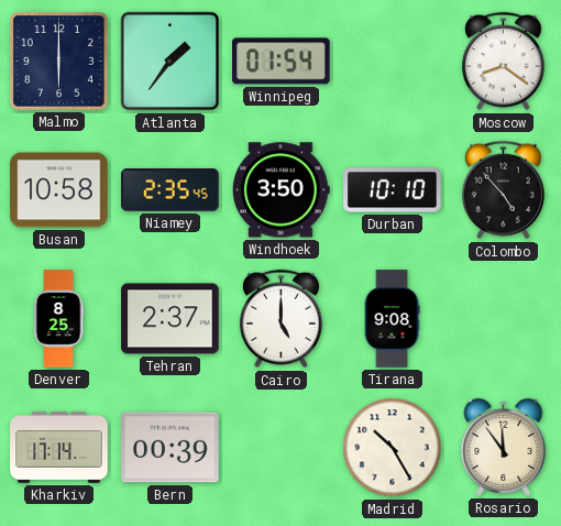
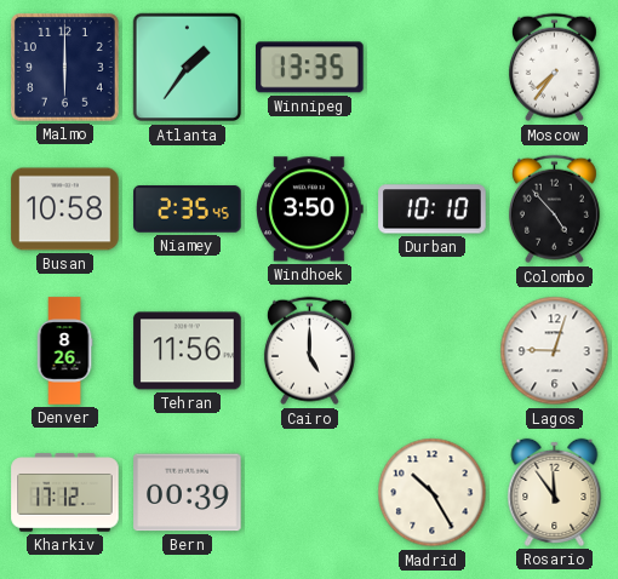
Winnipeg: 01:54 -> 13:35 (310, 68)
Moscow: 8:21 -> 7:36 (554, 68)
Denver: 8:25 -> 8:26 (64, 351)
Tehran: 2:37 -> 11:56 (188, 351)
Tirana: 9:08 -> none (392, 319)
Lagos: none -> 9:03 (555, 351)
Kharkiv: 17:14 -> 17:12 (65, 493)
